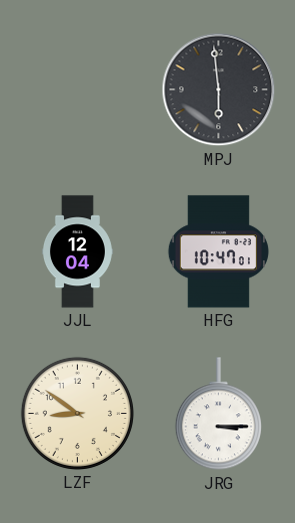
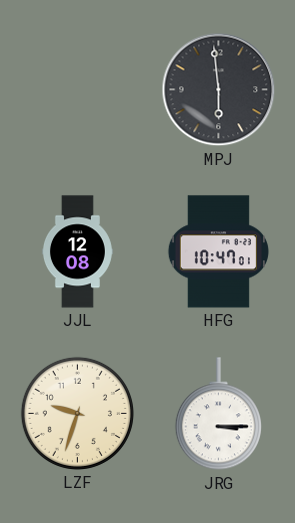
JJL: 12:04 -> 12:08 (77, 252)
LZF: 8:51 -> 9:33 (77, 413)
